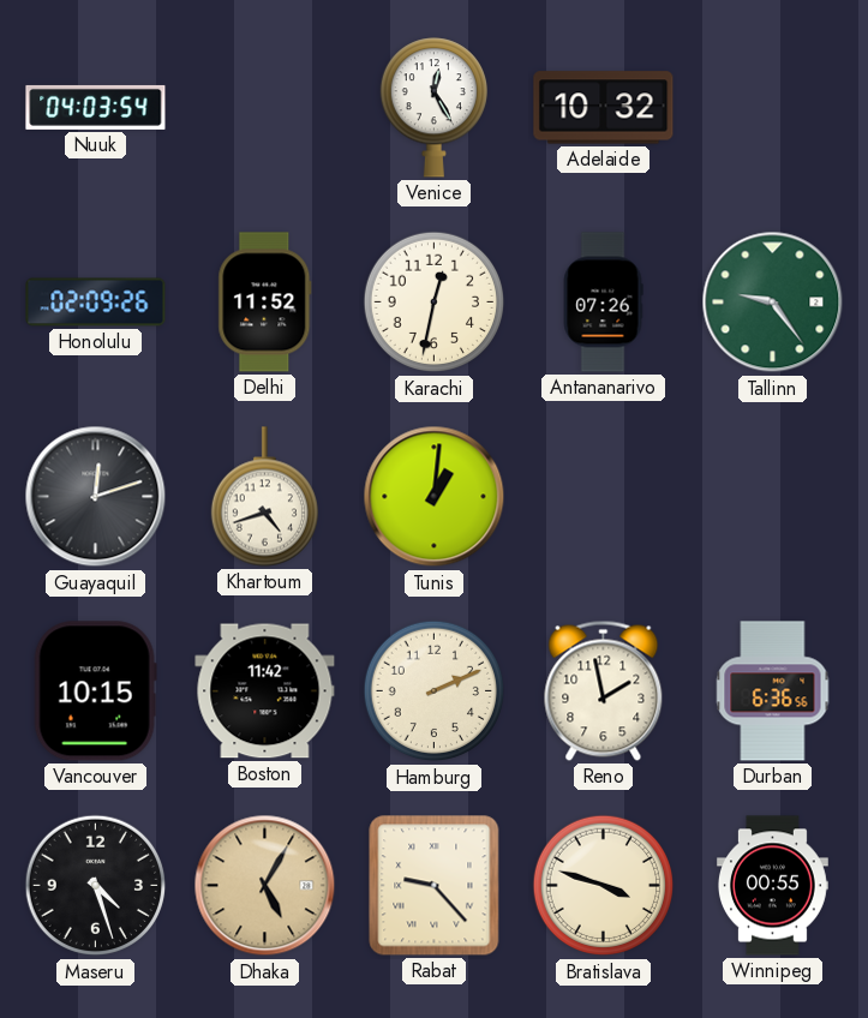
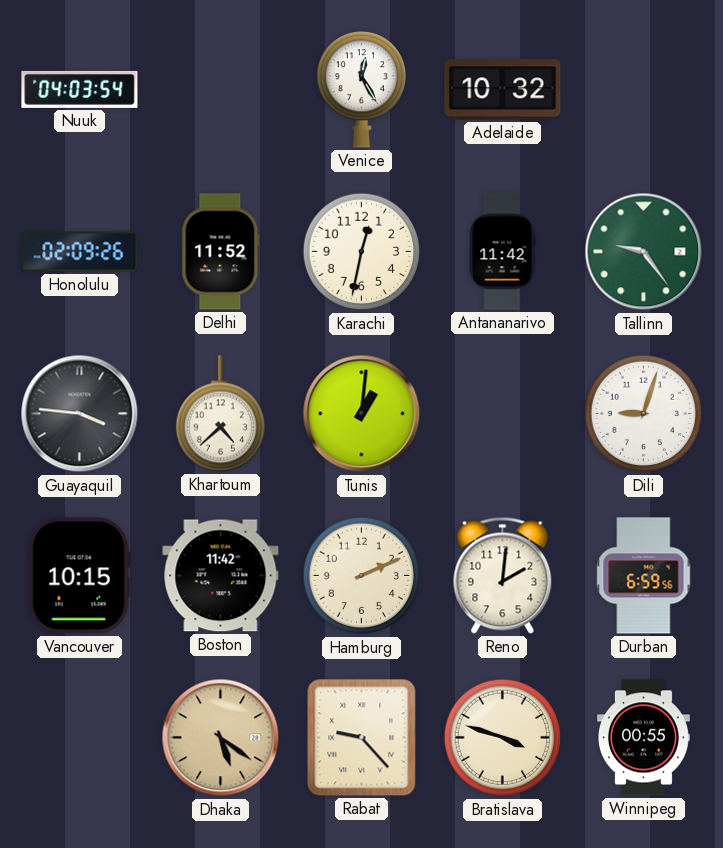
Antananarivo: 07:26 -> 11:42 (502, 252)
Guayaquil: 12:12 -> 3:46 (80, 414)
Khartoum: 4:42 -> 4:38 (220, 414)
Dili: none -> 9:03 (644, 414)
Reno: 1:58 -> 2:01 (503, 575)
Durban: 6:36 -> 6:59 (644, 576)
Maseru: 4:27 -> none (96, 886)
Dhaka: 5:05 -> 5:21 (221, 738)
